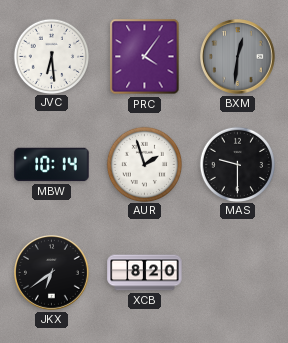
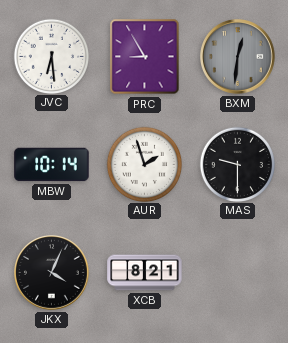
PRC: 4:06 -> 8:55 (145, 57)
JKX: 6:39 -> 4:04 (52, 273)
XCB: 8:20 -> 8:21 (145, 273)
